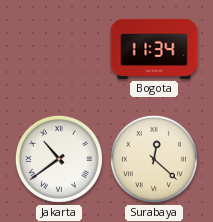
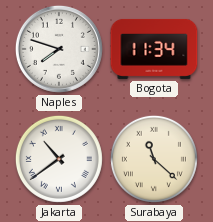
Naples: none -> 7:48 (59, 49)
Surabaya: 12:22 -> 11:22 (154, 159)
